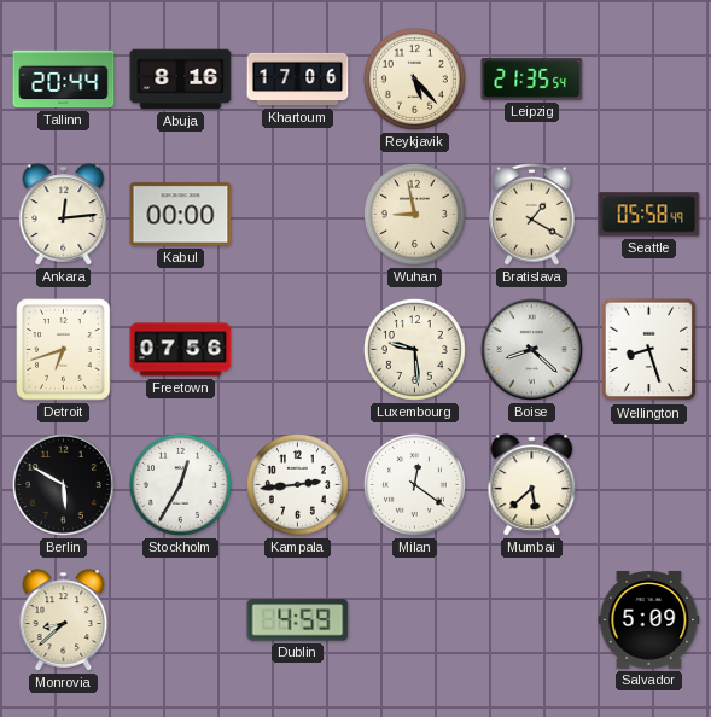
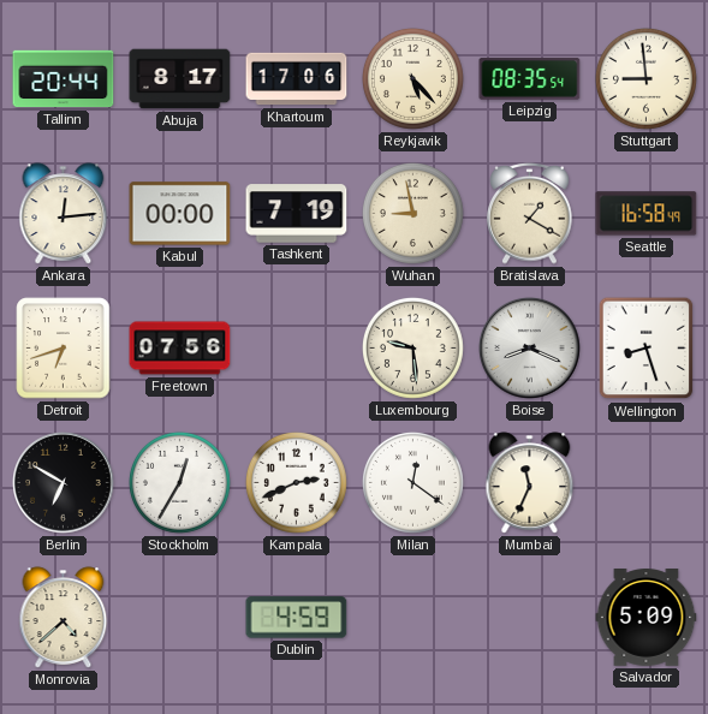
Abuja: 8:16 -> 8:17 (180, 79)
Leipzig: 21:35 -> 08:35 (530, 79)
Stuttgart: none -> 8:59 (645, 78)
Tashkent: none -> 7:19 (297, 214)
Seattle: 05:58 -> 16:58 (647, 214)
Boise: 8:22 -> 8:19 (530, 349)
Berlin: 5:50 -> 6:50 (64, 483)
Kampala: 2:44 -> 2:41 (296, 482)
Mumbai: 5:38 -> 11:34 (530, 483)
Monrovia: 8:38 -> 4:38 (64, 618)
